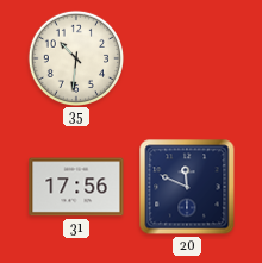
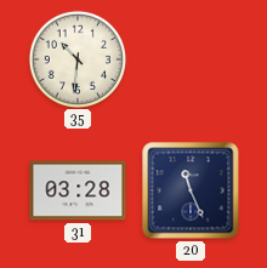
31: 17:56 -> 03:28 (78, 190)
20: 11:49 -> 11:26 (191, 190)
